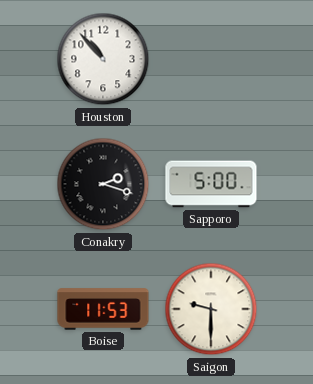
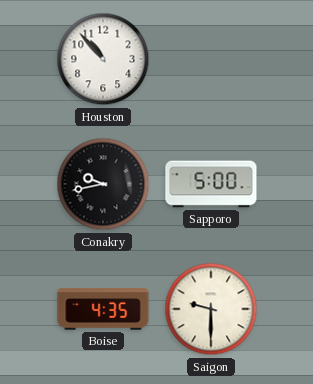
Conakry: 2:18 -> 9:43 (103, 184)
Boise: 11:53 -> 4:35 (103, 309)
